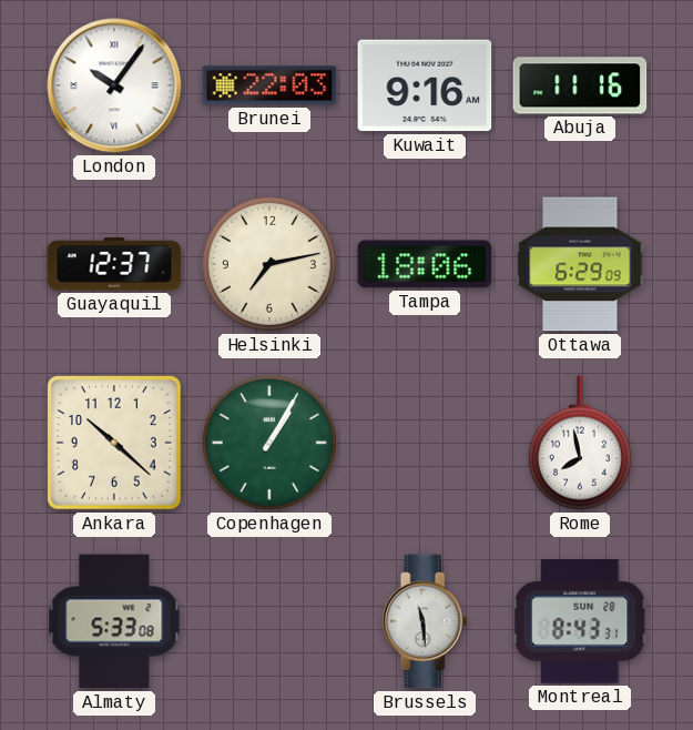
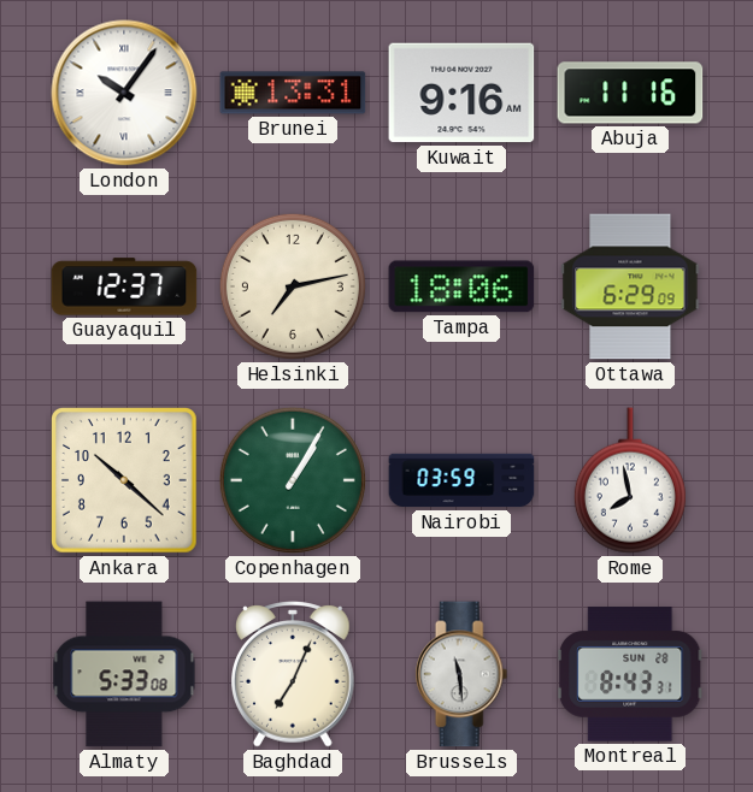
Brunei: 22:03 -> 13:31 (293, 93)
Nairobi: none -> 03:59 (461, 480)
Baghdad: none -> 7:04 (294, 674)
